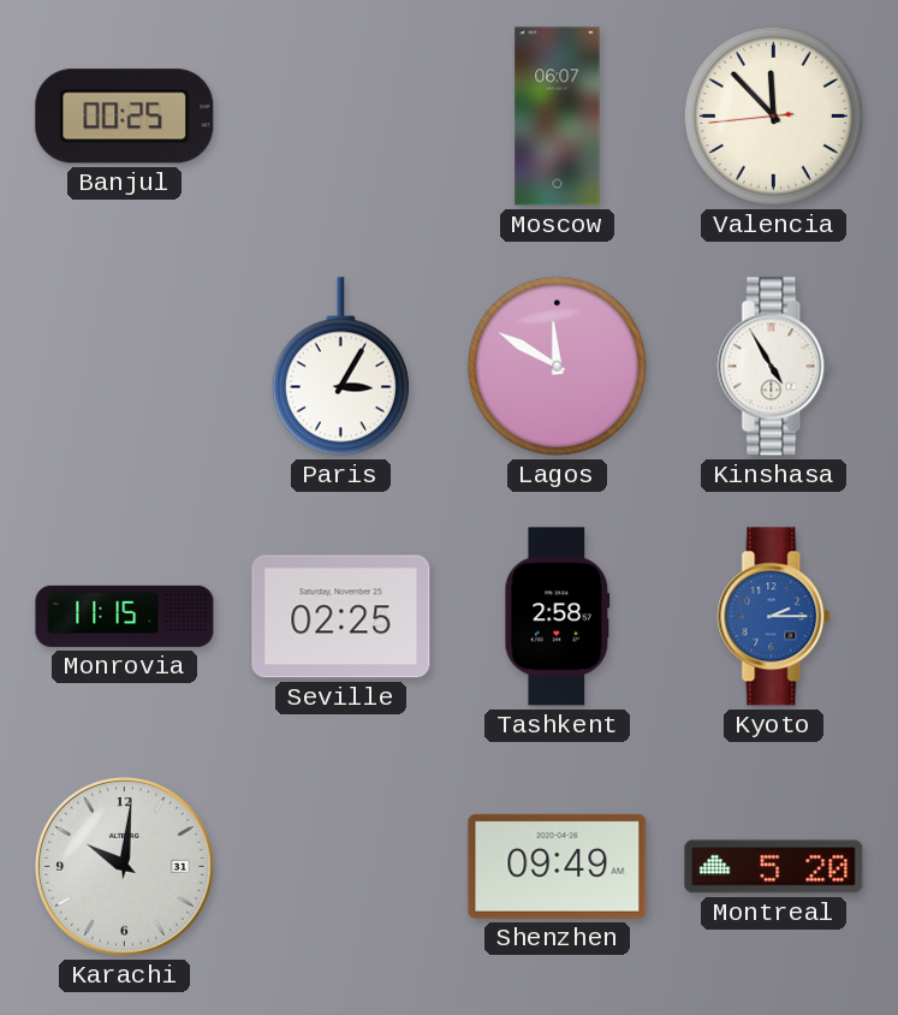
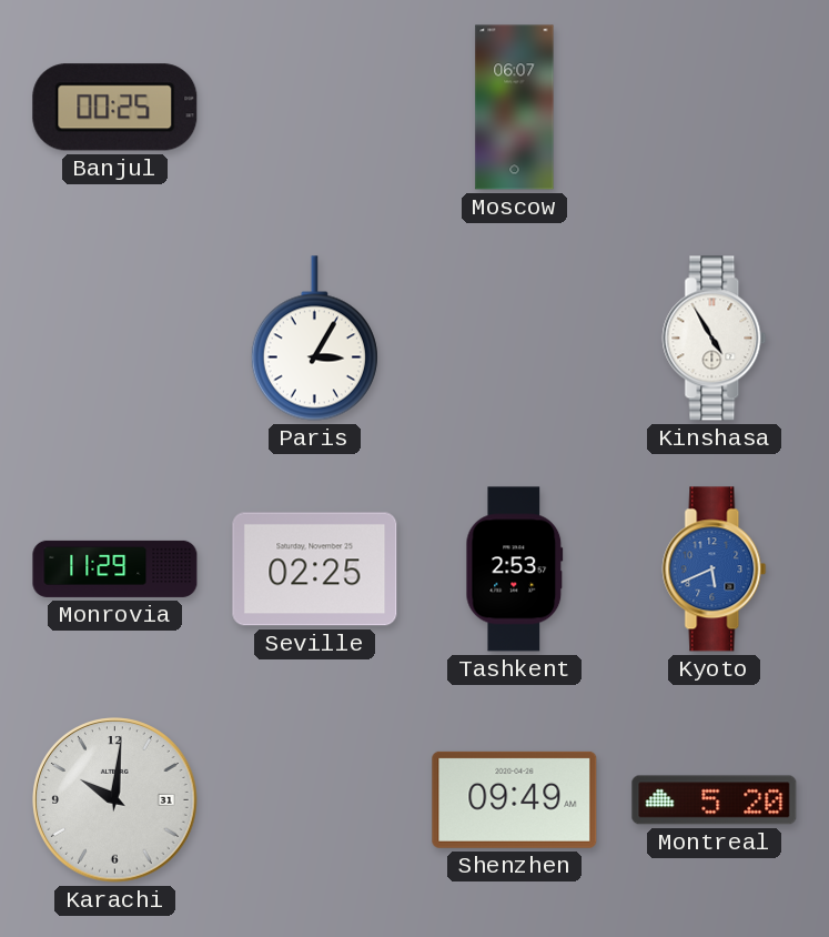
Valencia: 11:52 -> none (773, 115)
Lagos: 11:50 -> none (557, 366)
Monrovia: 11:15 -> 11:29 (115, 568)
Tashkent: 2:58 -> 2:53 (515, 570)
Kyoto: 2:15 -> 5:41 (715, 570)
